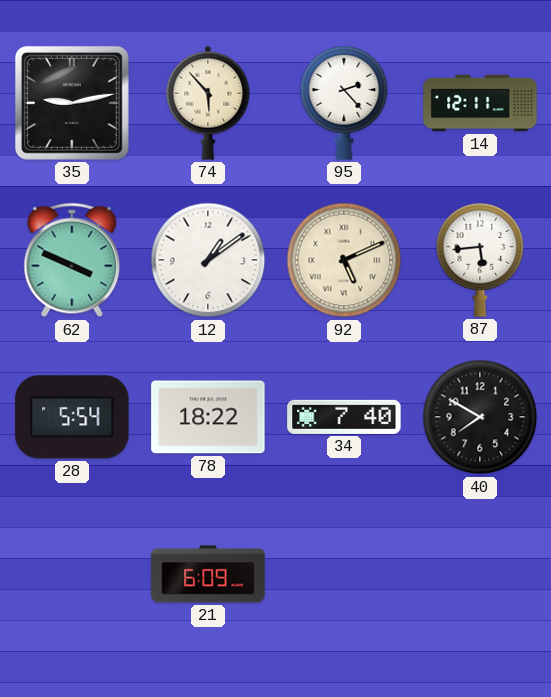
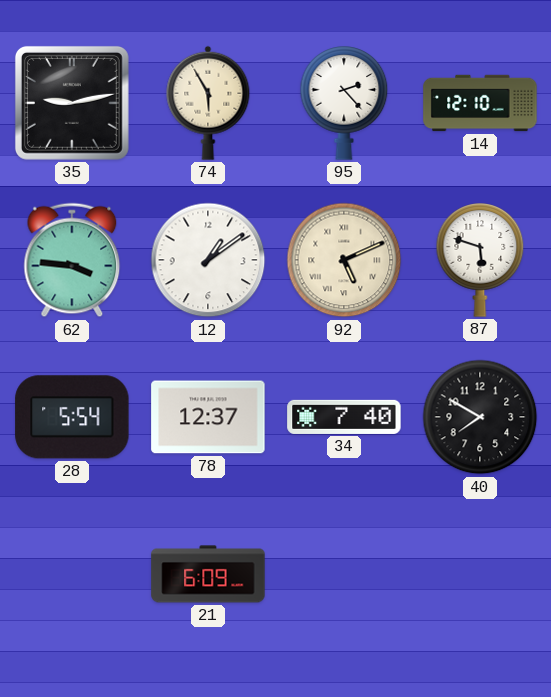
74: 5:53 -> 5:55 (208, 103)
14: 12:11 -> 12:10 (480, 103)
62: 3:49 -> 3:46 (72, 260)
87: 5:44 -> 5:48 (480, 260)
78: 18:22 -> 12:37 (208, 417)
